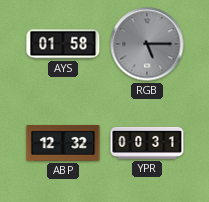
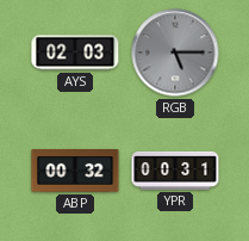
AYS: 01:58 -> 02:03 (75, 52)
ABP: 12:32 -> 00:32 (75, 172)
